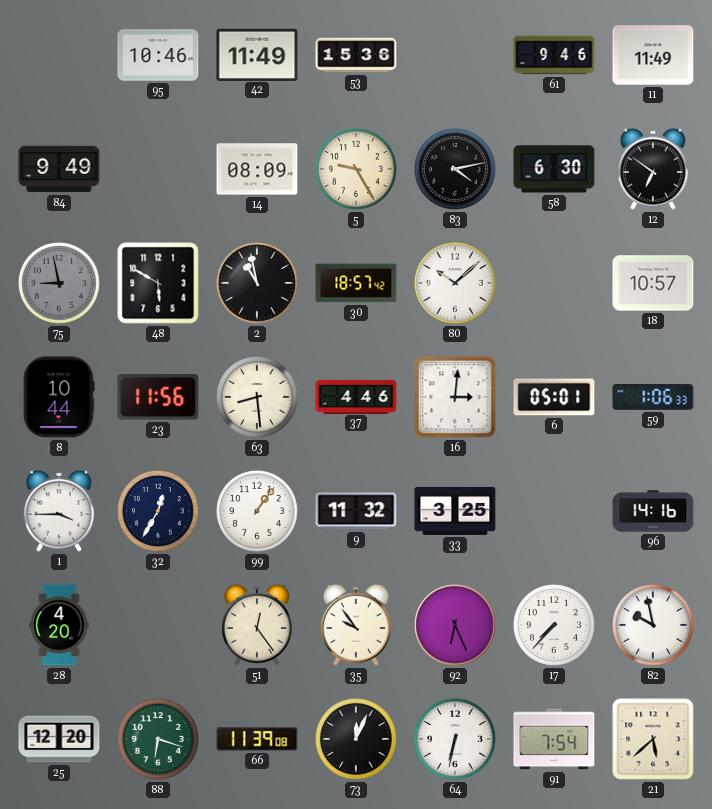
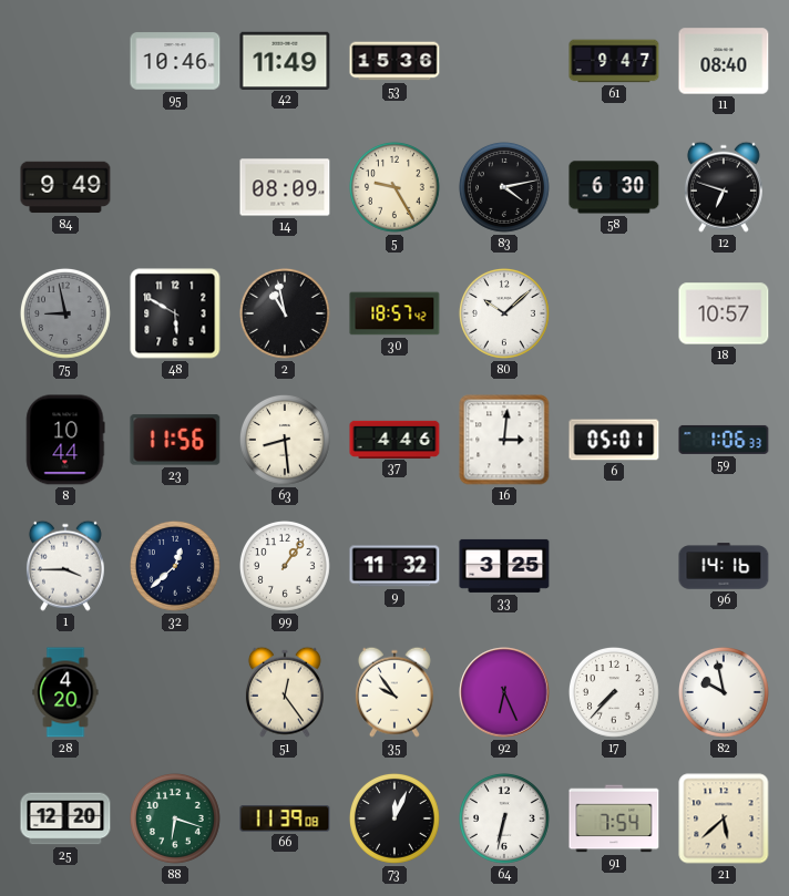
61: 9:46 -> 9:47 (614, 61)
11: 11:49 -> 08:40 (724, 61)
12: 6:51 -> 6:48 (724, 187)
32: 12:35 -> 12:38 (175, 566)
